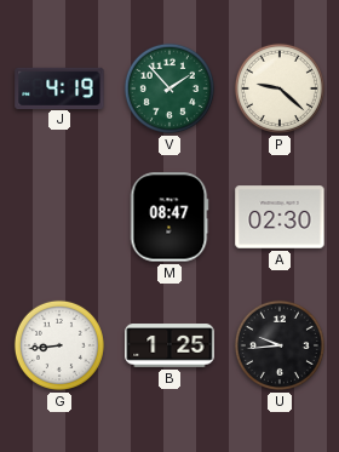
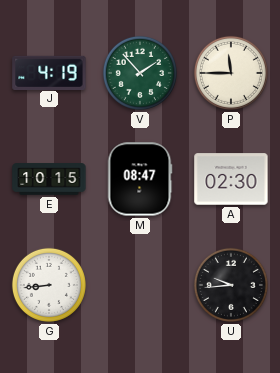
P: 9:22 -> 11:45 (231, 73)
E: none -> 10:15 (49, 179)
B: 1:25 -> none (169, 345)
